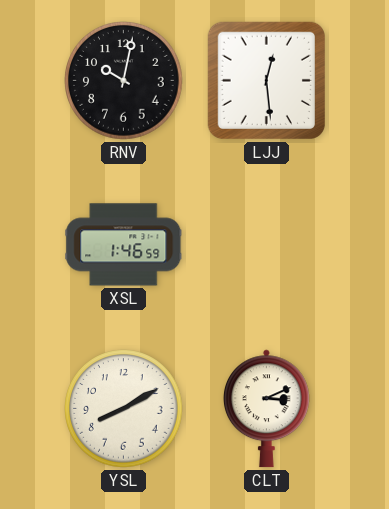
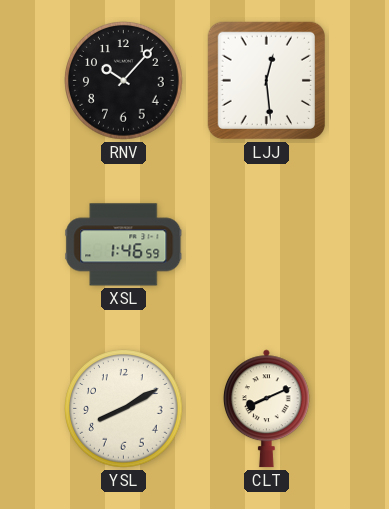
RNV: 10:02 -> 10:07 (124, 81)
CLT: 3:11 -> 8:11 (266, 409)
